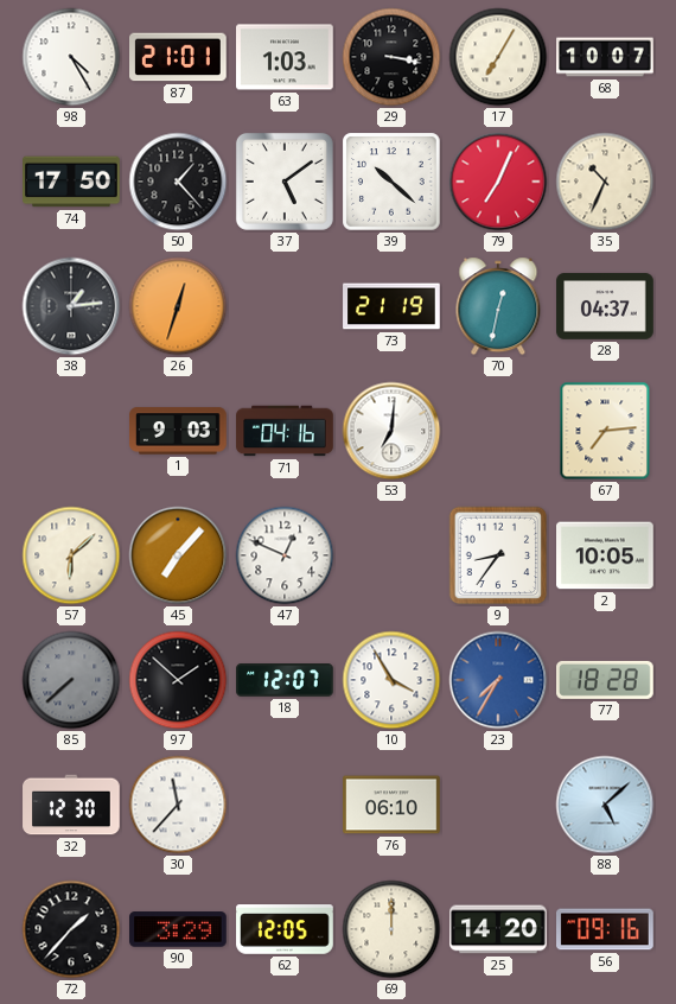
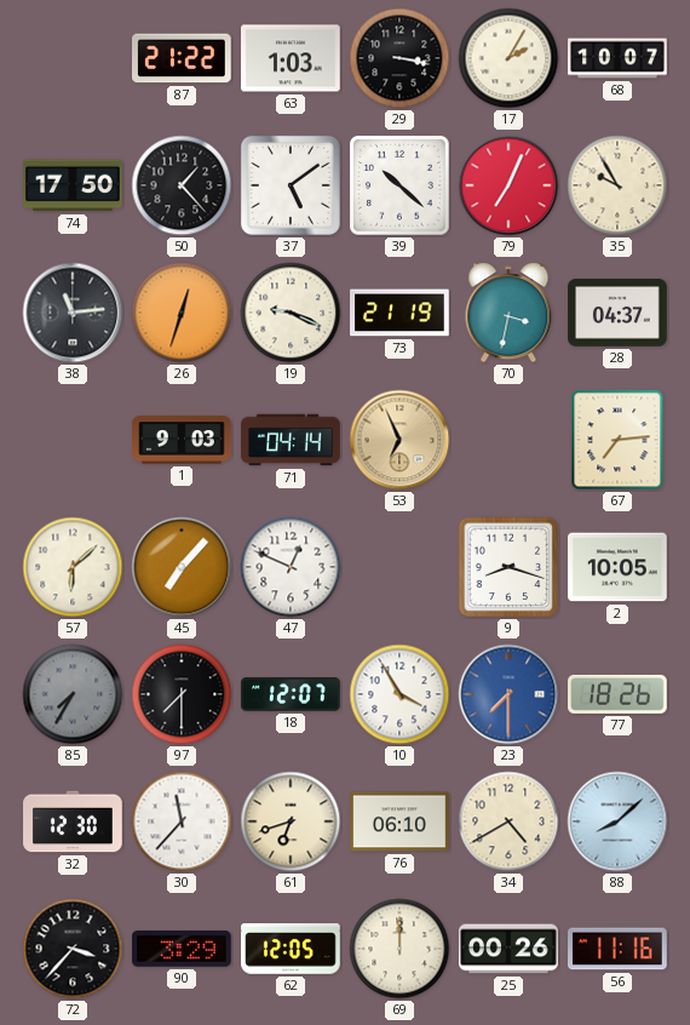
98: 4:25 -> none (71, 57)
87: 21:01 -> 21:22 (183, 58)
17: 7:05 -> 2:05 (508, 58)
35: 10:34 -> 9:55 (617, 185)
38: 1:14 -> 11:14 (73, 313)
19: none -> 9:19 (291, 313)
70: 12:32 -> 3:32 (508, 313)
71: 04:16 -> 04:14 (291, 440)
53: 7:01 -> 6:56 (399, 440)
53 dial: white -> champagne (399, 440)
9: 8:36 -> 8:18 (508, 567)
85: 7:38 -> 7:35 (73, 694)
97: 1:52 -> 7:30 (182, 694)
23: 7:35 -> 7:30 (508, 694)
77: 18:28 -> 18:26 (617, 694)
61: none -> 6:42 (291, 821)
34: none -> 4:40 (508, 821)
88: 5:08 -> 8:08 (617, 821)
72: 1:37 -> 3:37 (73, 949)
25: 14:20 -> 00:26 (508, 949)
56: 09:16 -> 11:16 (617, 949)
